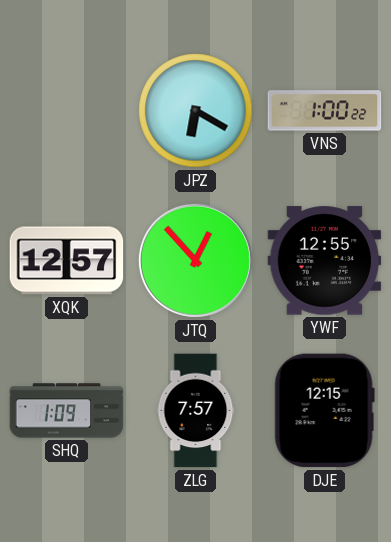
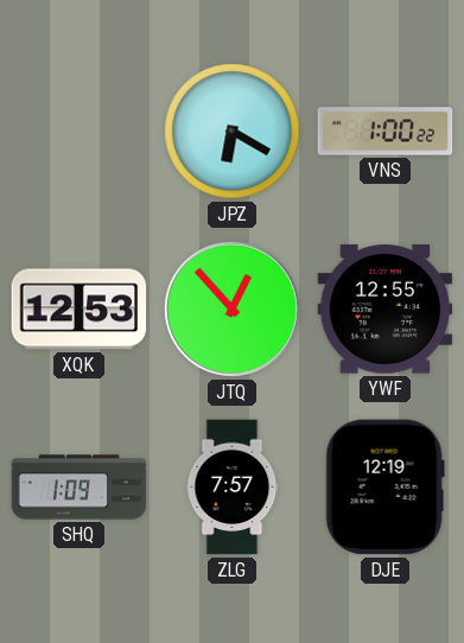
XQK: 12:57 -> 12:53 (80, 310)
DJE: 12:15 -> 12:19 (384, 488)
